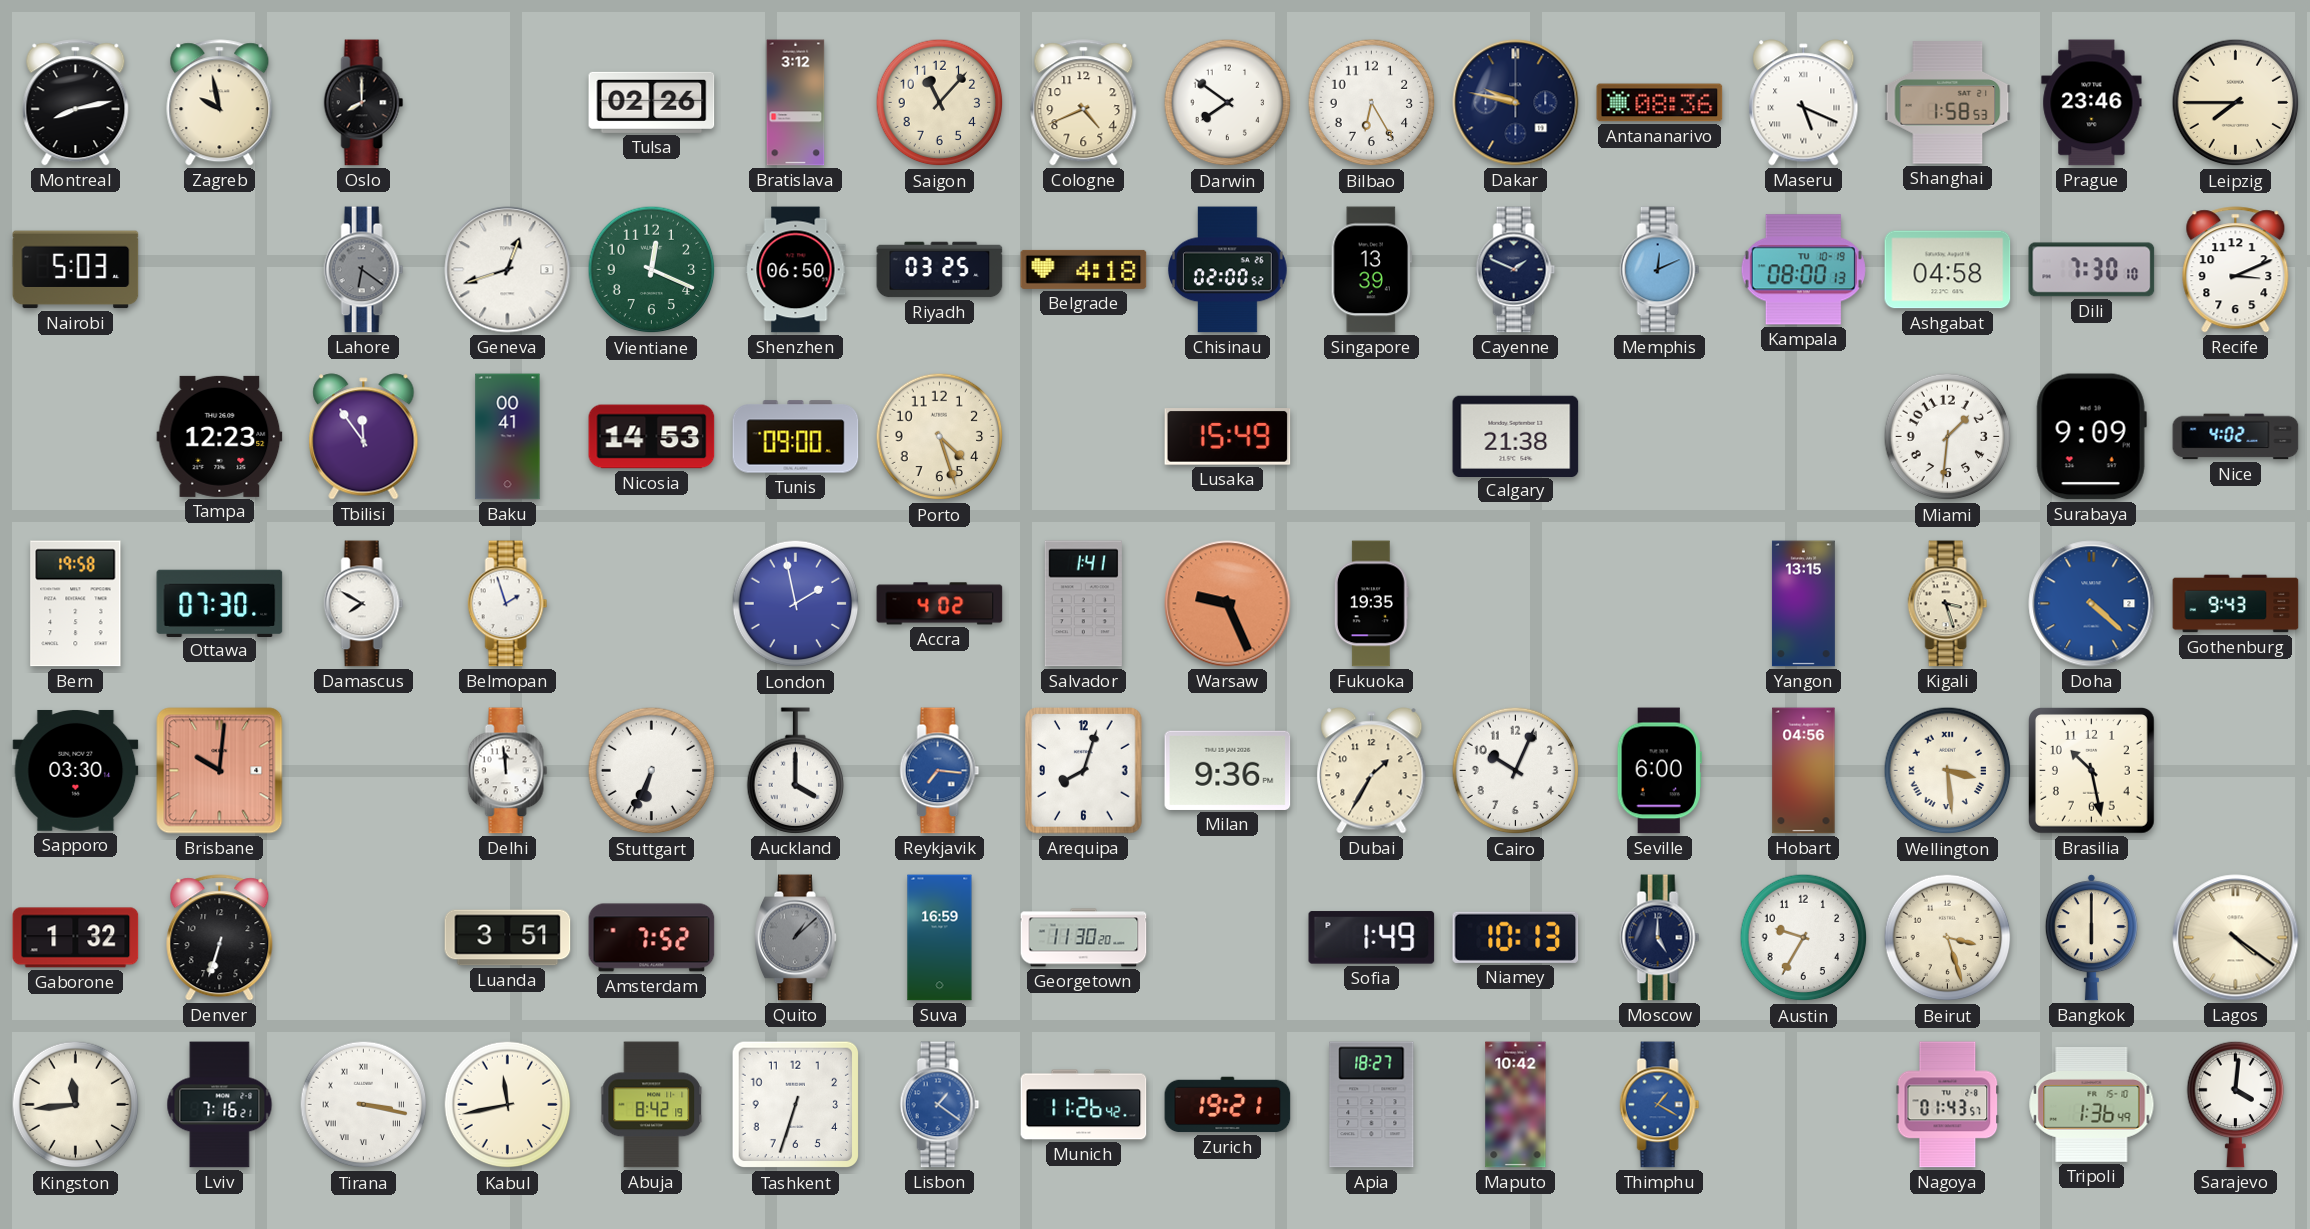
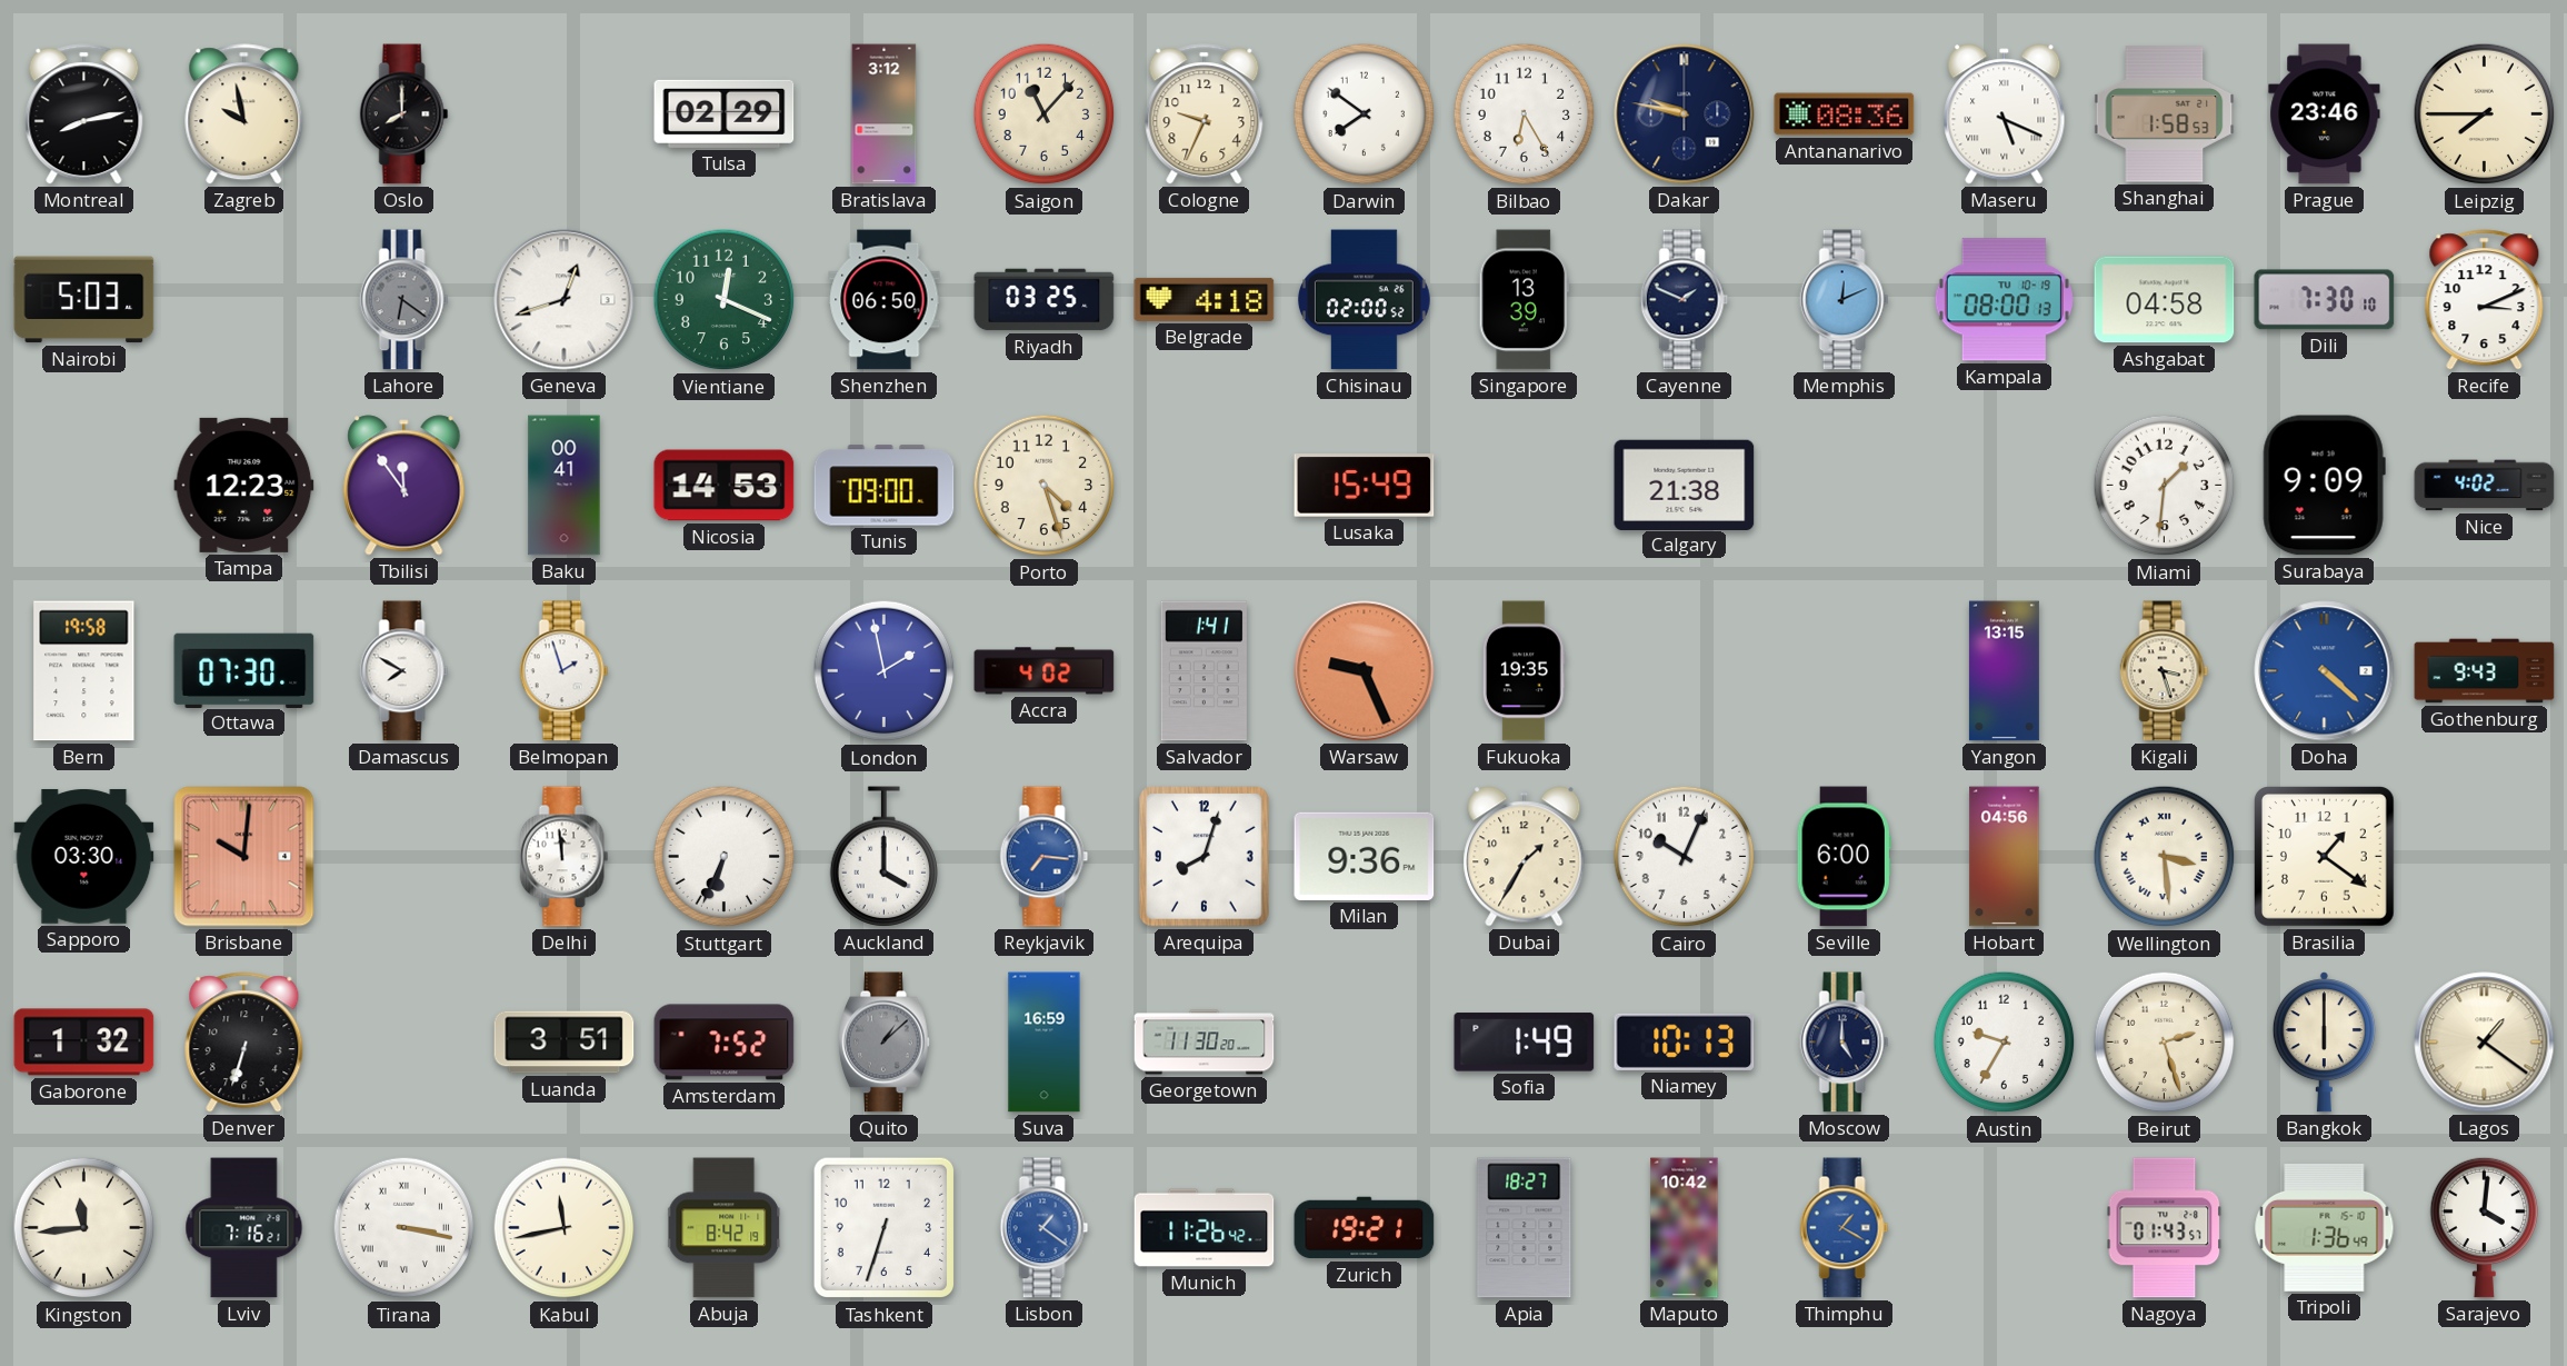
Tulsa: 02:26 -> 02:29 (725, 113)
Cologne: 4:41 -> 9:34 (1205, 114)
Brasilia: 10:28 -> 1:21 (2325, 857)
Beirut: 3:27 -> 2:27 (2165, 1043)
Lagos: 4:21 -> 1:21 (2485, 1043)
